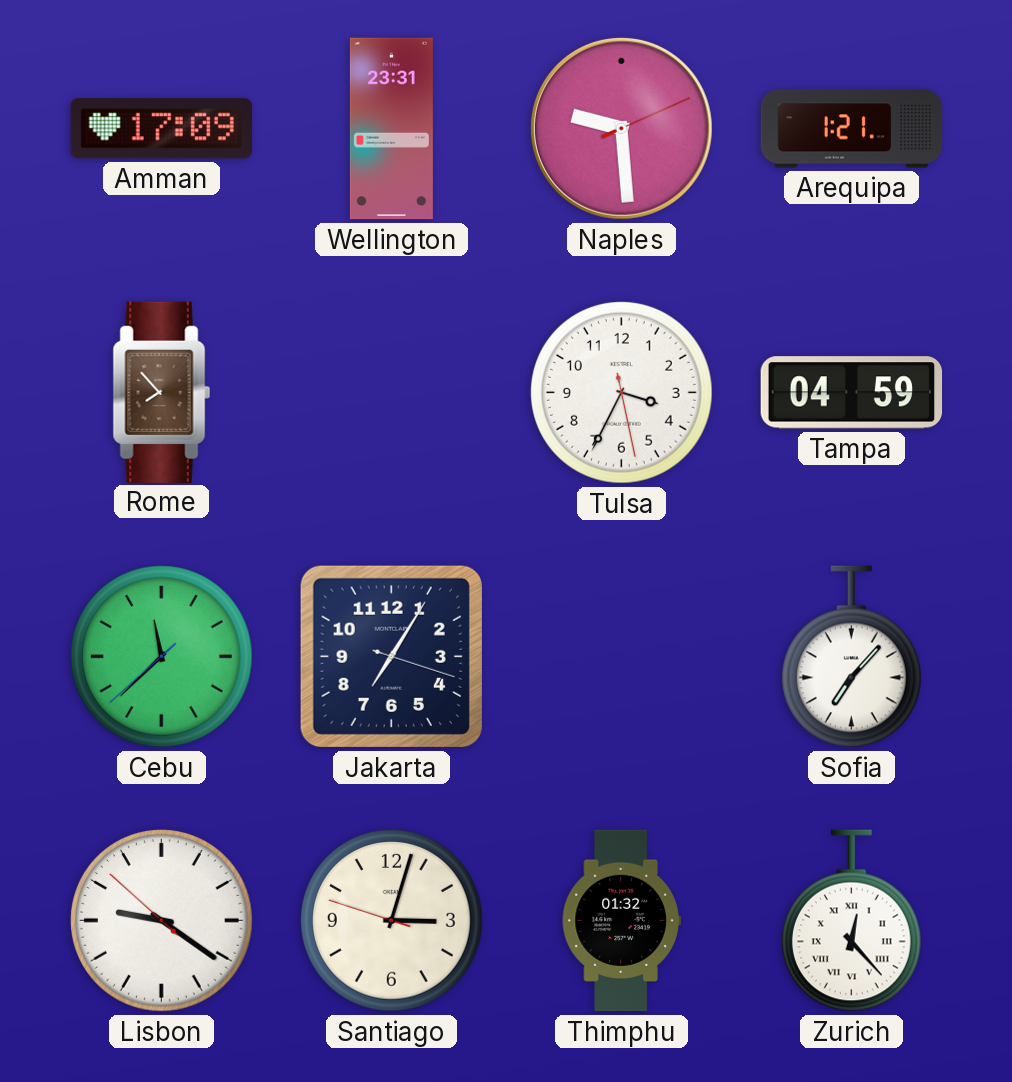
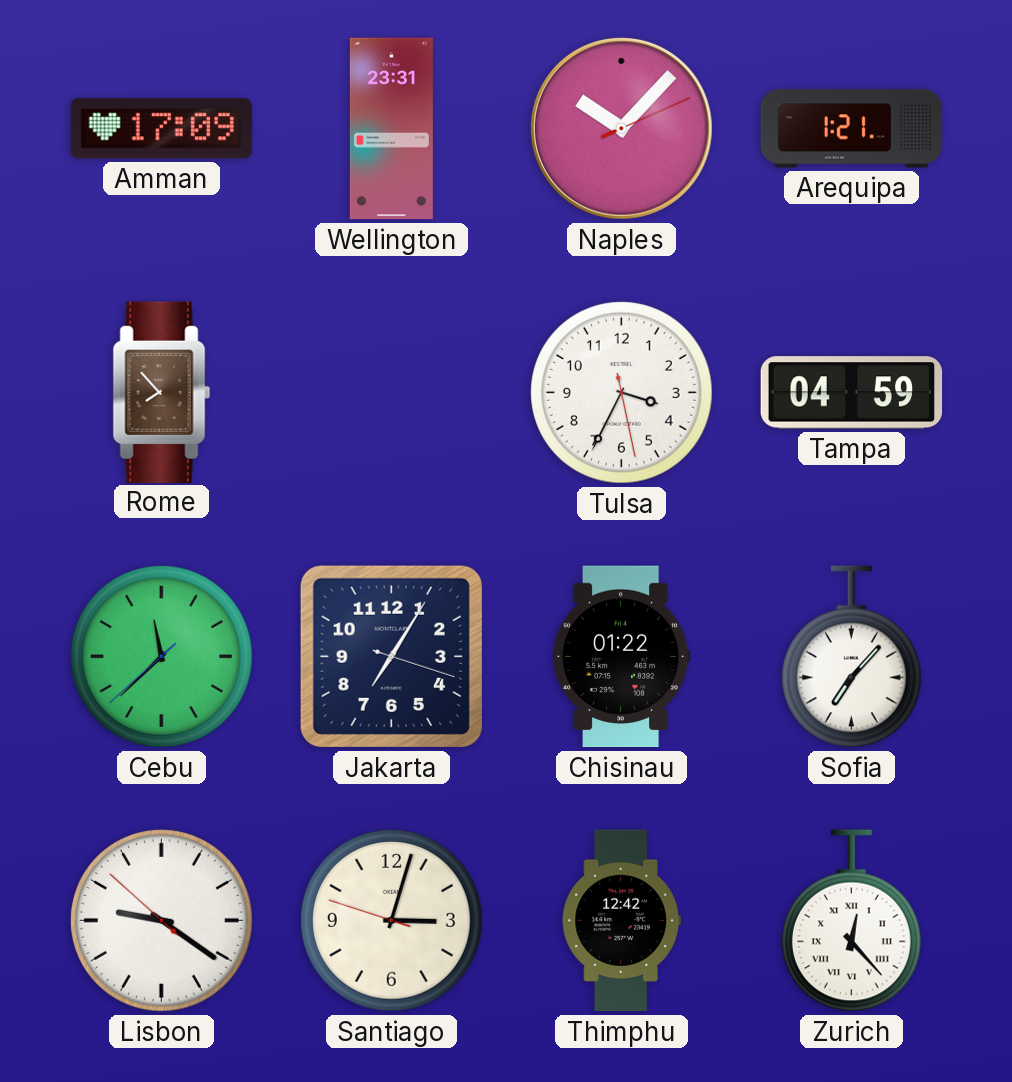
Naples: 9:29 -> 10:07 (621, 128)
Chisinau: none -> 01:22 (621, 657)
Thimphu: 01:32 -> 12:42 (621, 921)
